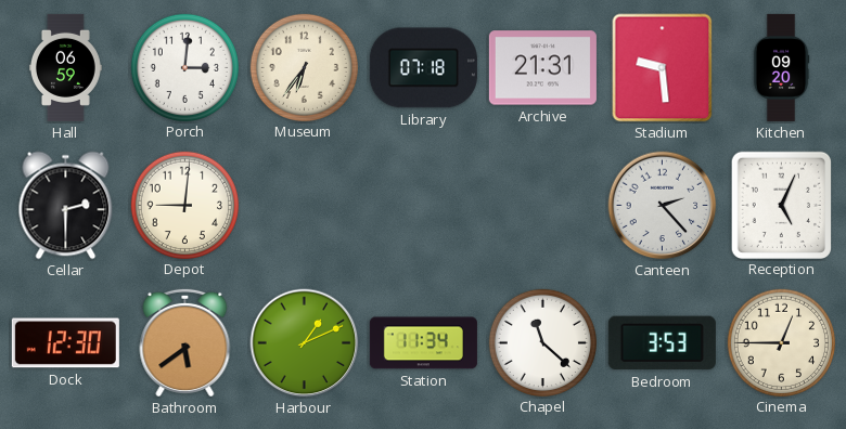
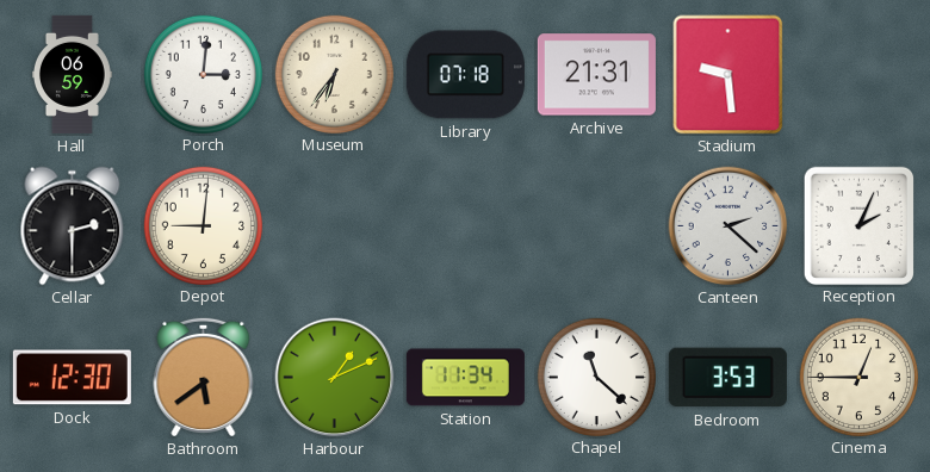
Kitchen: 09:20 -> none (781, 67)
Canteen: 2:23 -> 2:22 (728, 226)
Reception: 5:04 -> 2:04 (858, 225)
